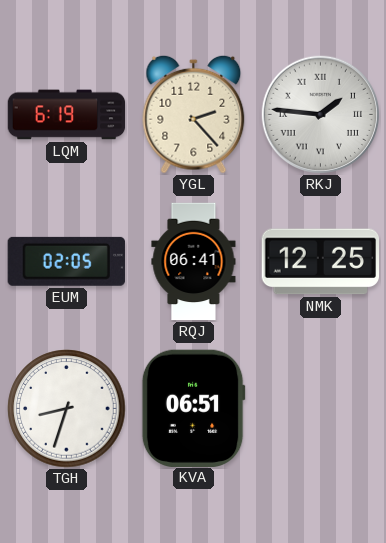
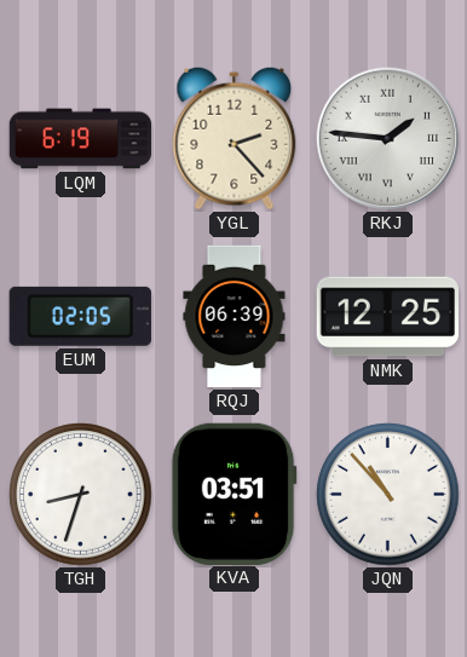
RQJ: 06:41 -> 06:39 (235, 317)
KVA: 06:51 -> 03:51 (234, 494)
JQN: none -> 10:53 (388, 495)
